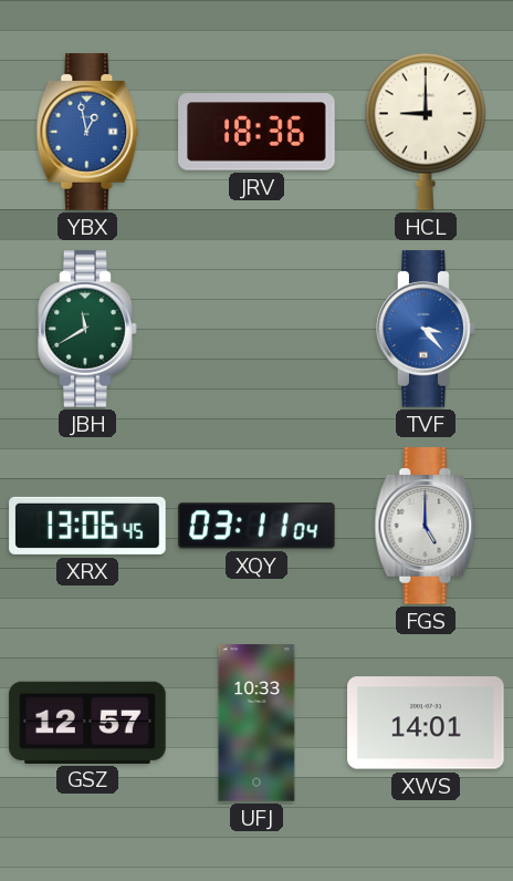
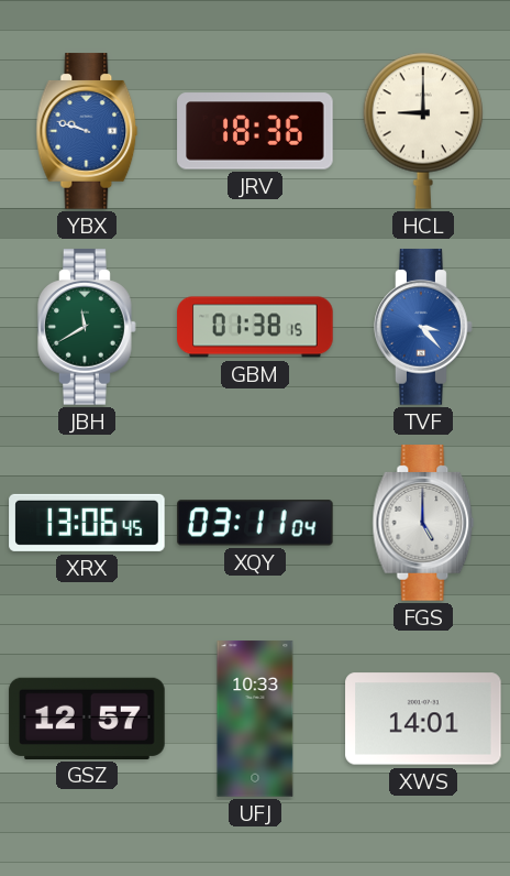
YBX: 12:58 -> 9:48 (87, 131)
GBM: none -> 01:38 (255, 327)
